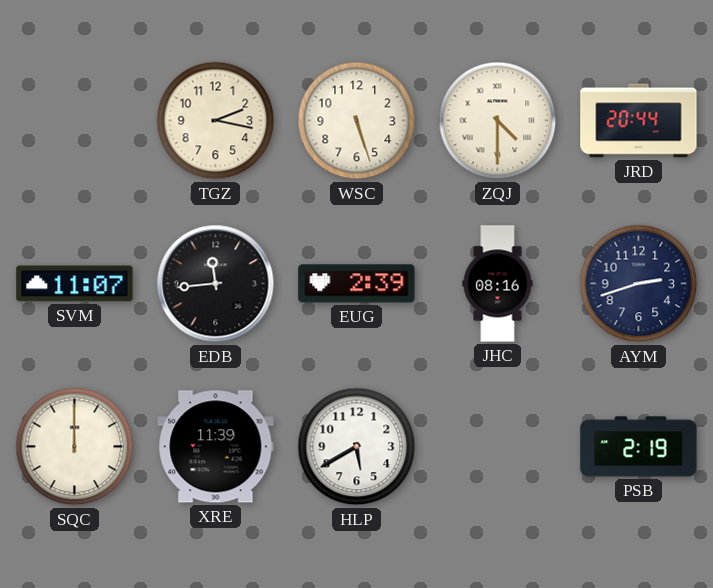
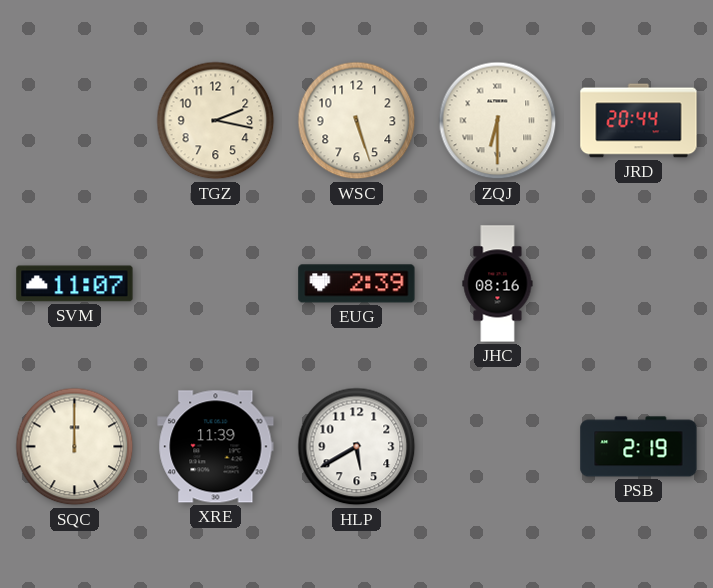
ZQJ: 4:30 -> 6:30 (498, 121)
EDB: 11:44 -> none (216, 284)
AYM: 2:42 -> none (639, 284)
